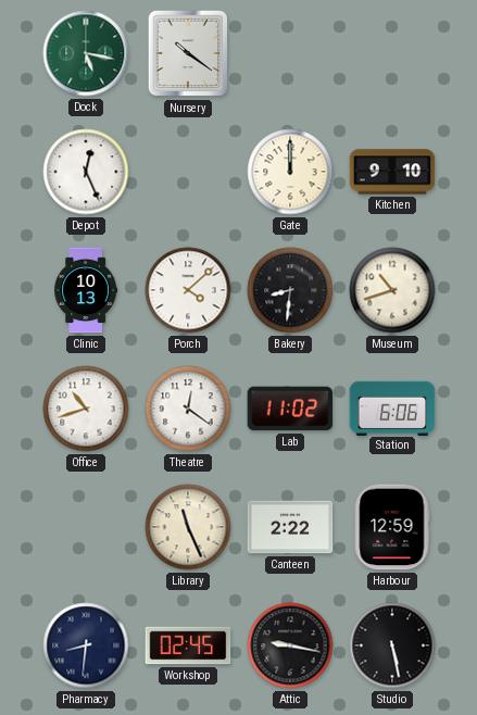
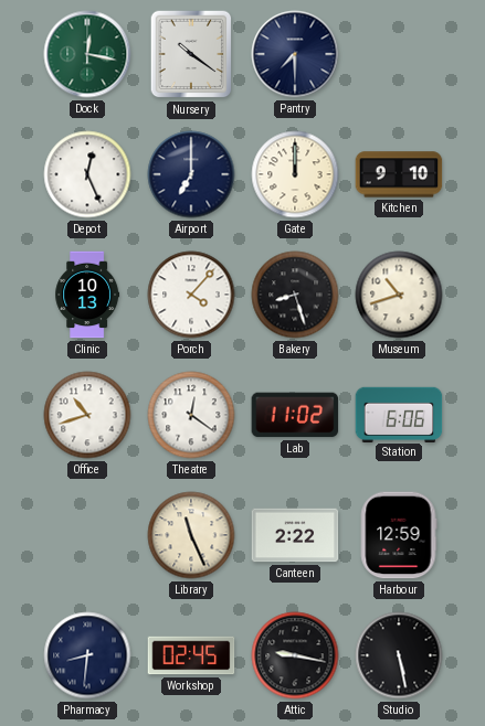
Dock: 5:17 -> 12:17 (87, 54)
Pantry: none -> 7:30 (295, 54)
Airport: none -> 7:00 (191, 174)
Porch: 4:08 -> 4:07 (191, 295)
Bakery: 8:31 -> 8:27 (295, 295)
